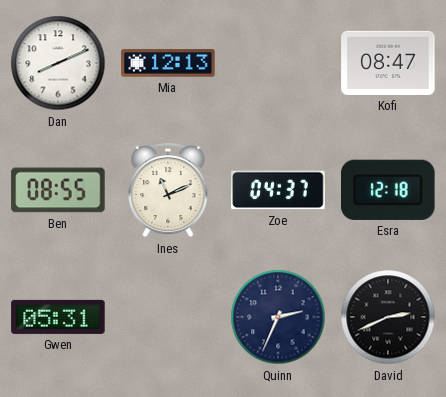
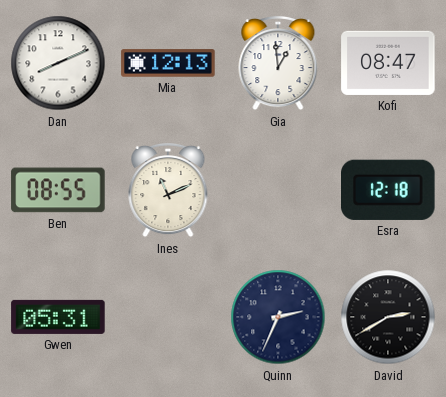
Gia: none -> 12:59 (278, 63)
Zoe: 04:37 -> none (278, 190)
David: 2:41 -> 2:40 (388, 317)
